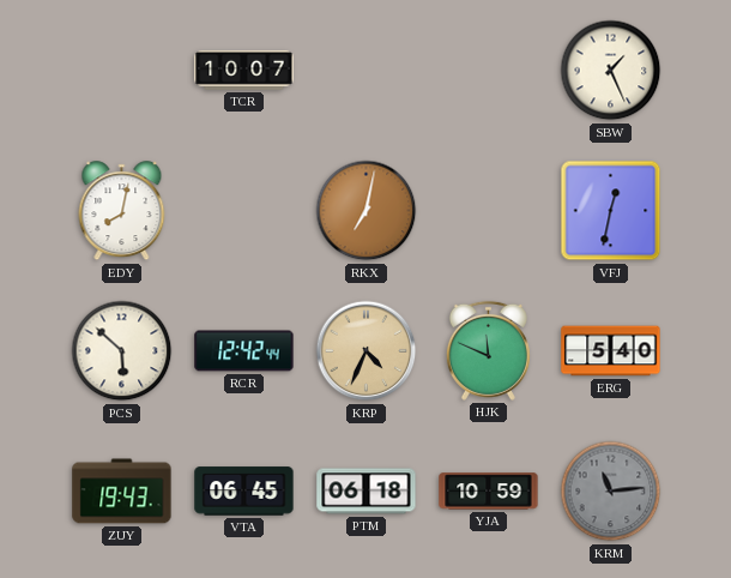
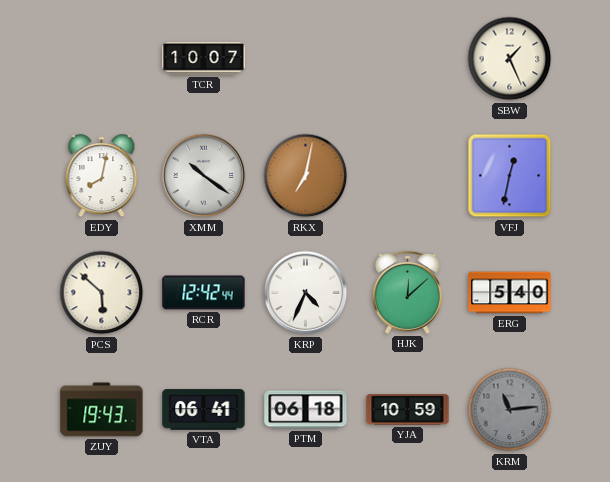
XMM: none -> 10:21 (204, 176)
KRP dial: champagne -> white (306, 293)
HJK: 11:49 -> 12:08 (407, 292)
VTA: 06:45 -> 06:41 (204, 410)
